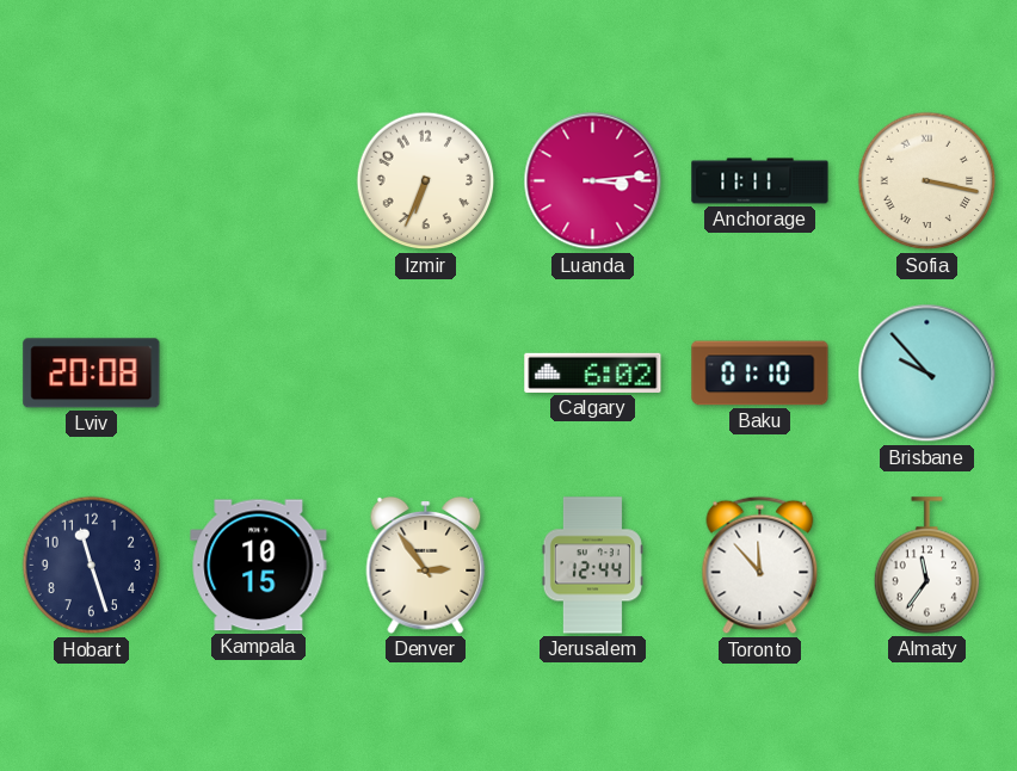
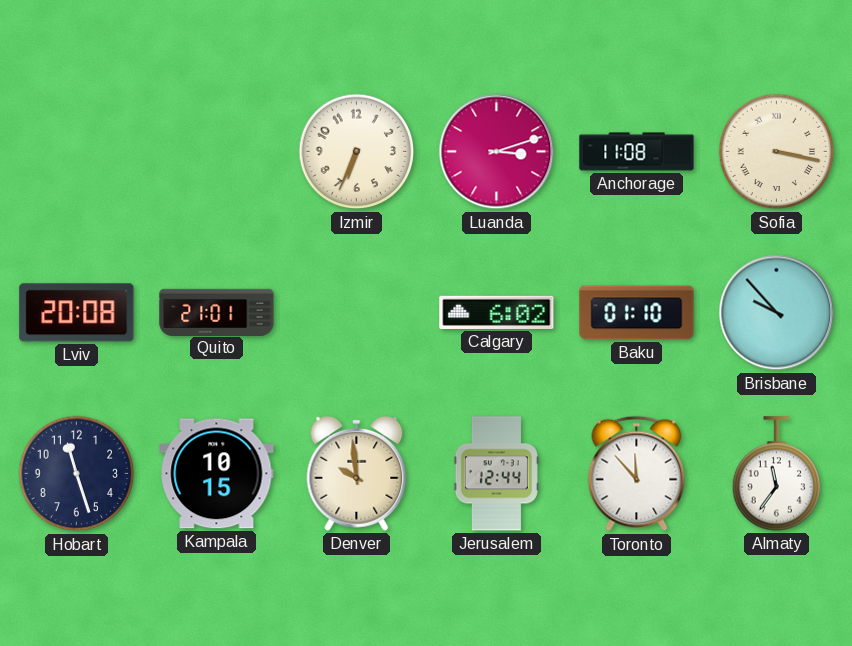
Luanda: 3:14 -> 3:12 (497, 152)
Anchorage: 11:11 -> 11:08 (637, 152)
Quito: none -> 21:01 (217, 312)
Denver: 2:54 -> 9:59 (357, 473)
